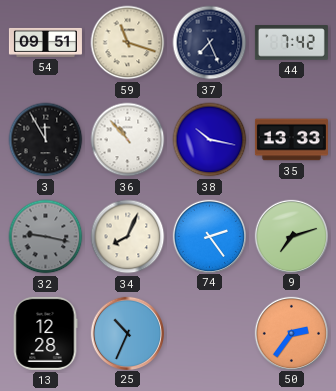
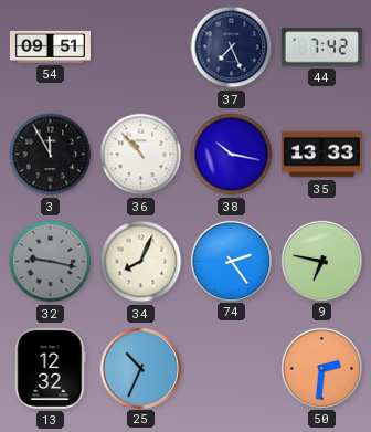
59: 11:18 -> none (128, 43)
9: 7:12 -> 6:47 (321, 261)
13: 12:28 -> 12:32 (50, 368)
50: 2:36 -> 2:31 (321, 368)
